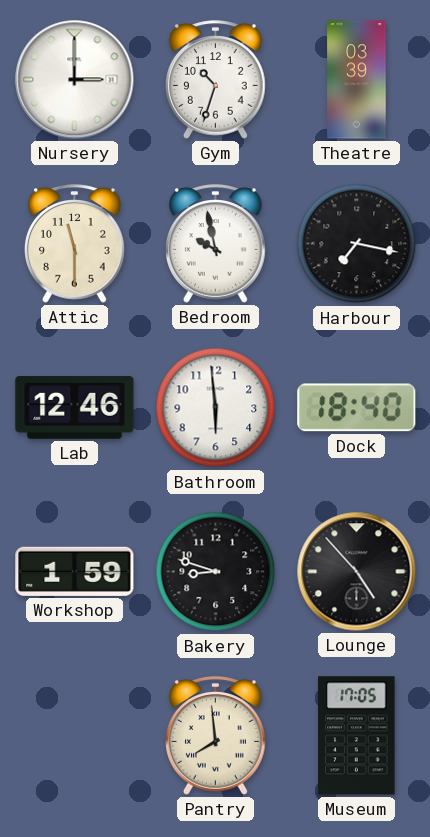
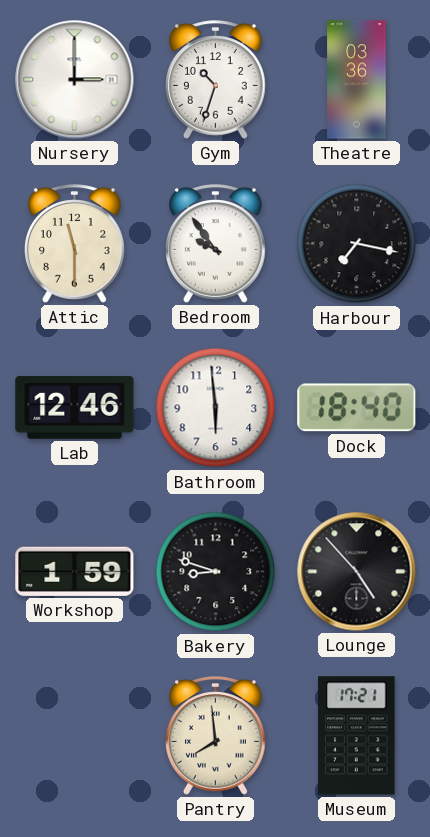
Theatre: 03:39 -> 03:36 (357, 80)
Bedroom: 9:58 -> 9:54 (216, 244)
Museum: 17:05 -> 17:21 (357, 736)
